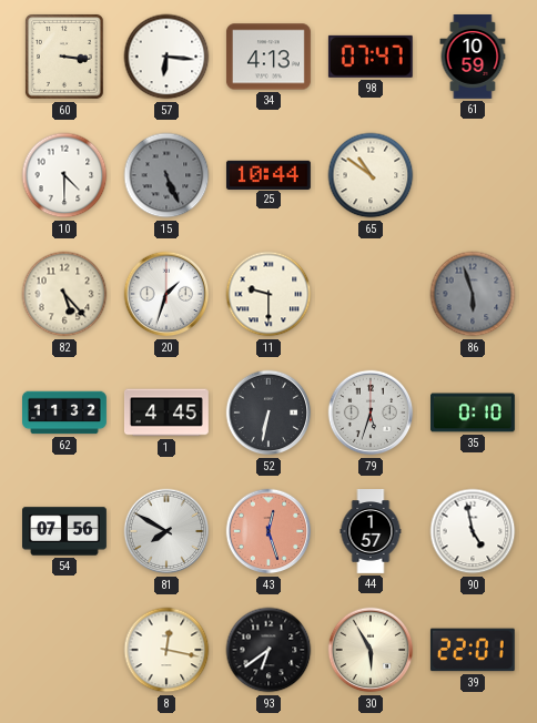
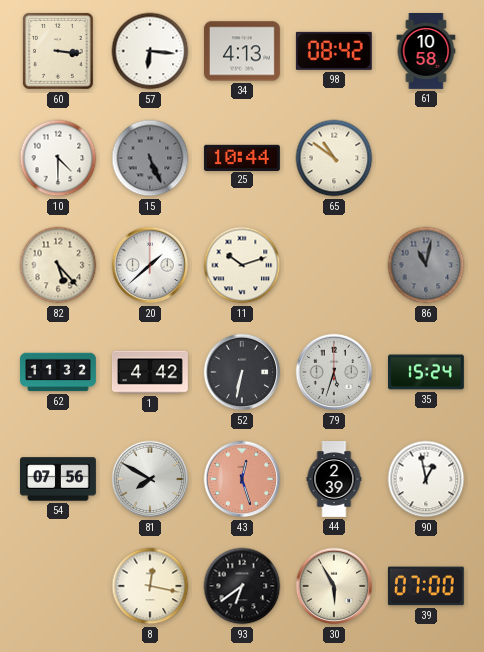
98: 07:47 -> 08:42 (334, 51)
61: 10:59 -> 10:58 (426, 52)
20: 1:33 -> 1:38 (150, 265)
11: 9:30 -> 10:12 (242, 265)
86: 5:57 -> 11:02 (426, 265)
1: 4:45 -> 4:42 (150, 372)
35: 0:10 -> 15:24 (427, 372)
44: 1:57 -> 2:39 (334, 480)
90: 4:58 -> 12:58 (426, 479)
39: 22:01 -> 07:00 (426, 586)
